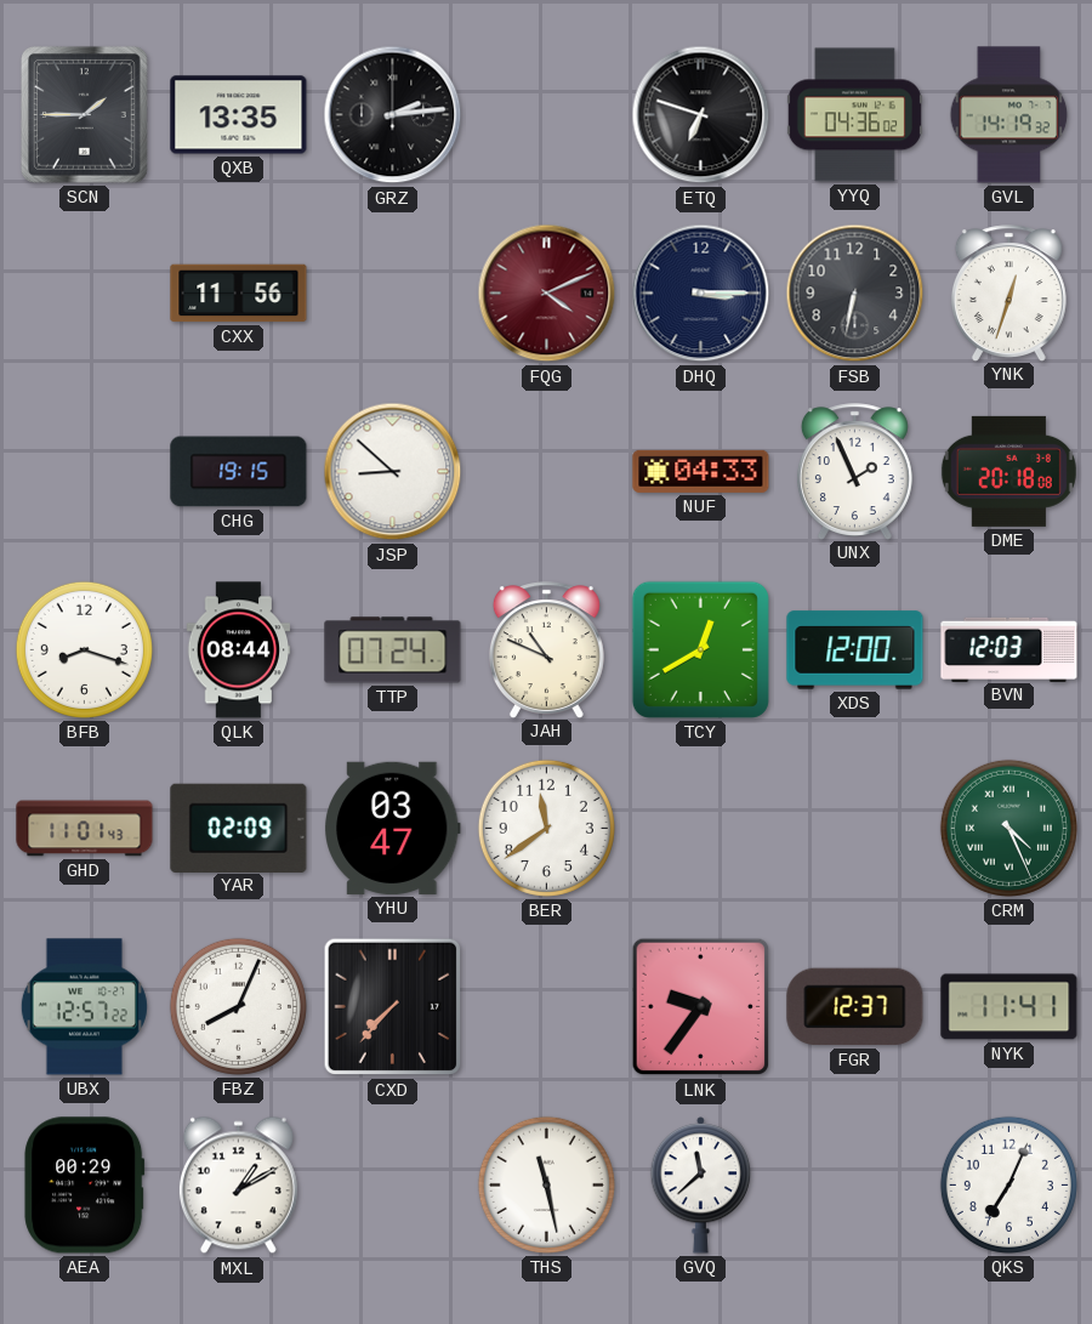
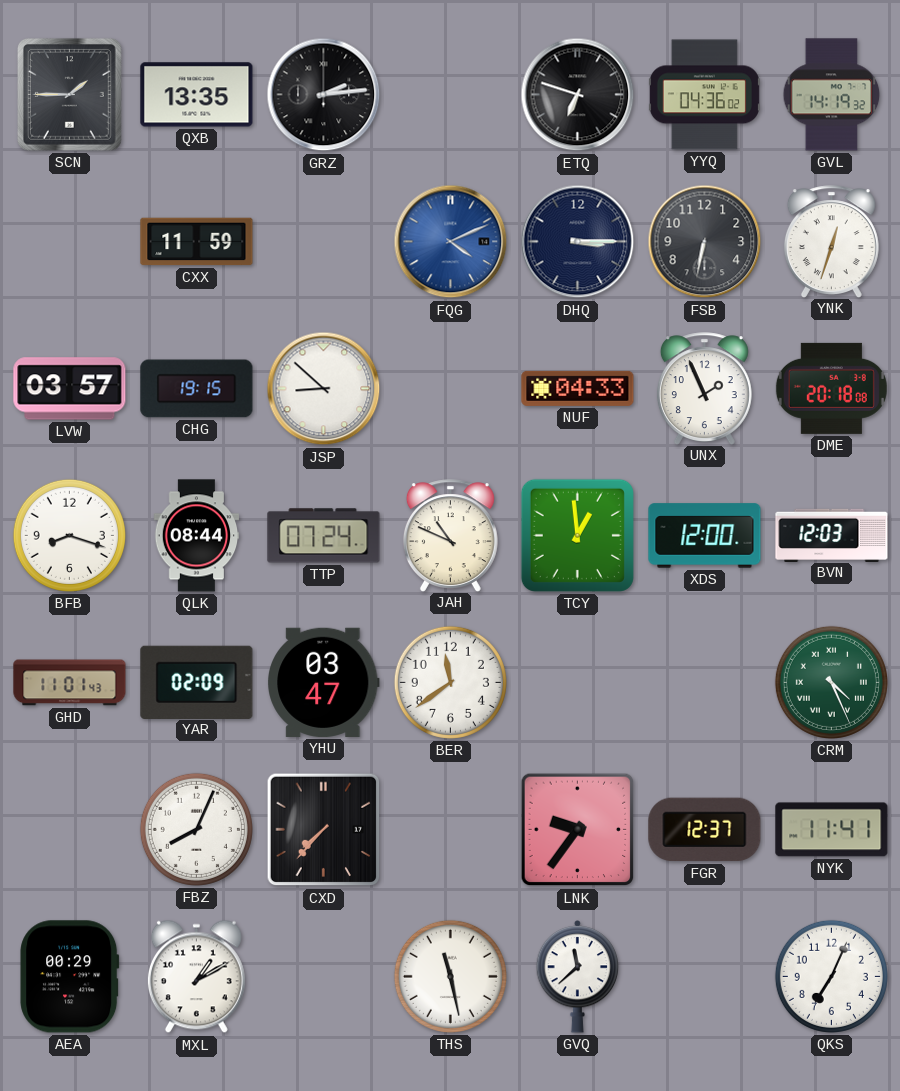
CXX: 11:56 -> 11:59 (197, 242)
FQG dial: burgundy -> blue (451, 242)
LVW: none -> 03:57 (70, 389)
TCY: 12:40 -> 12:59 (577, 535)
UBX: 12:57 -> none (84, 1007)
